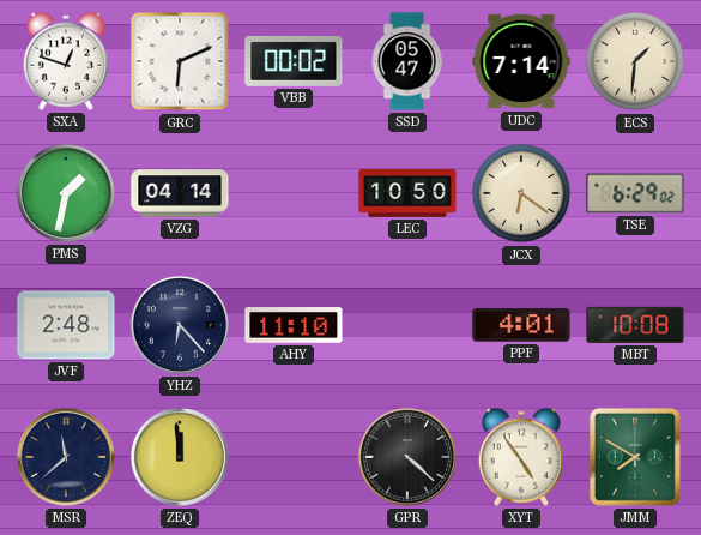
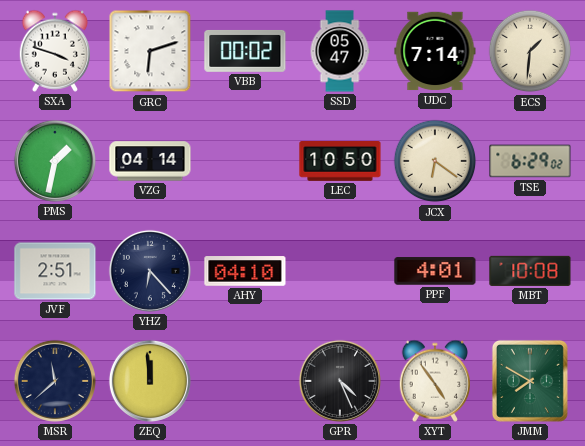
SXA: 12:48 -> 3:48 (54, 51)
GRC: 6:11 -> 6:12 (150, 51)
JVF: 2:48 -> 2:51 (55, 271)
AHY: 11:10 -> 04:10 (245, 271)
GPR: 4:22 -> 4:26 (340, 381)
